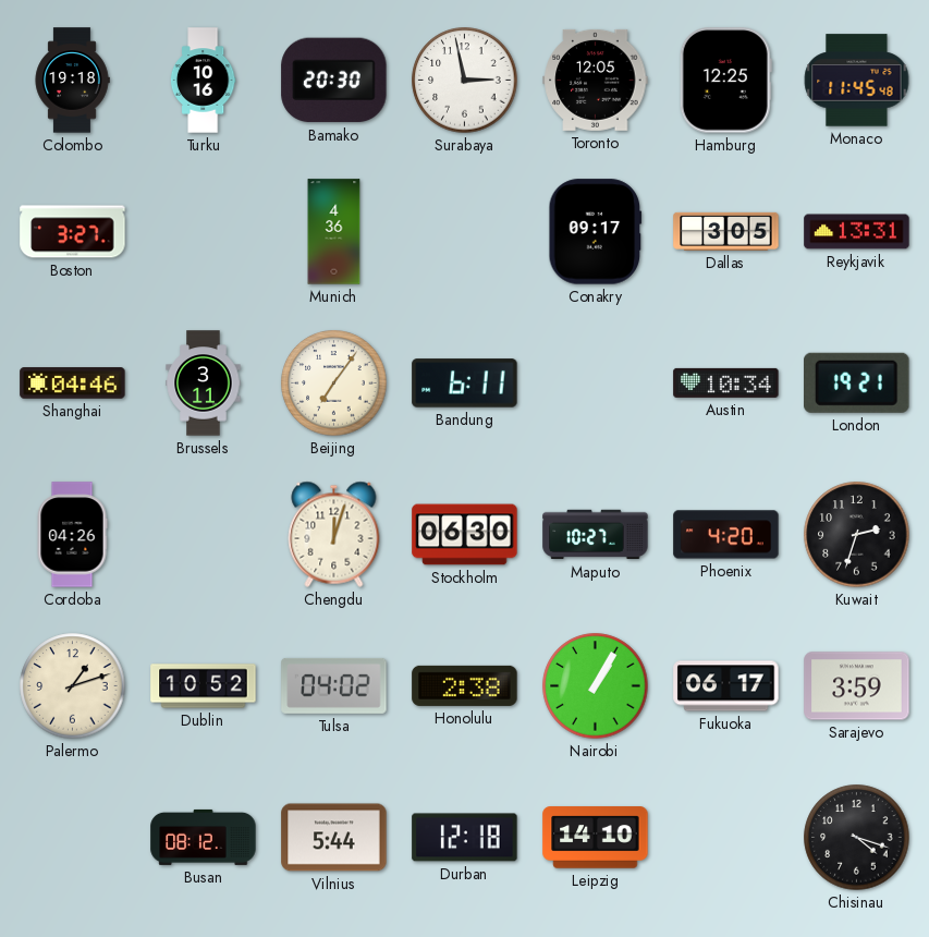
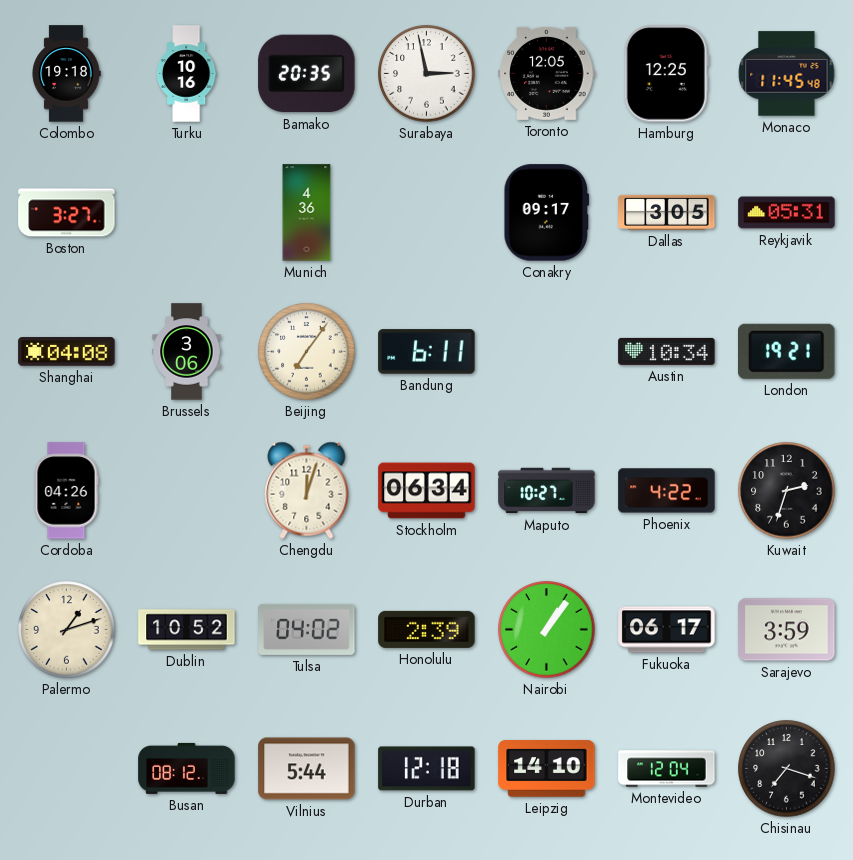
Bamako: 20:30 -> 20:35 (307, 74)
Reykjavik: 13:31 -> 05:31 (787, 213)
Shanghai: 04:46 -> 04:08 (67, 352)
Brussels: 3:11 -> 3:06 (187, 352)
Stockholm: 06:30 -> 06:34 (427, 491)
Phoenix: 4:20 -> 4:22 (667, 491)
Honolulu: 2:38 -> 2:39 (427, 629)
Nairobi: 1:05 -> 1:06 (547, 630)
Montevideo: none -> 12:04 (667, 769)
Chisinau: 4:18 -> 7:18 (787, 769)
